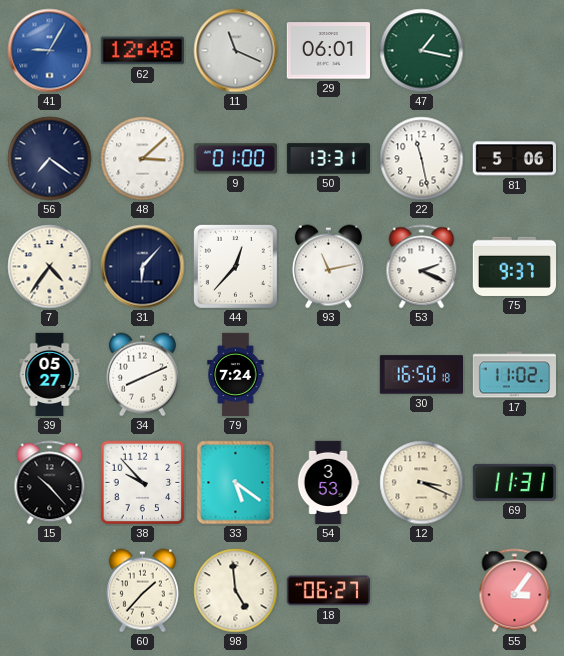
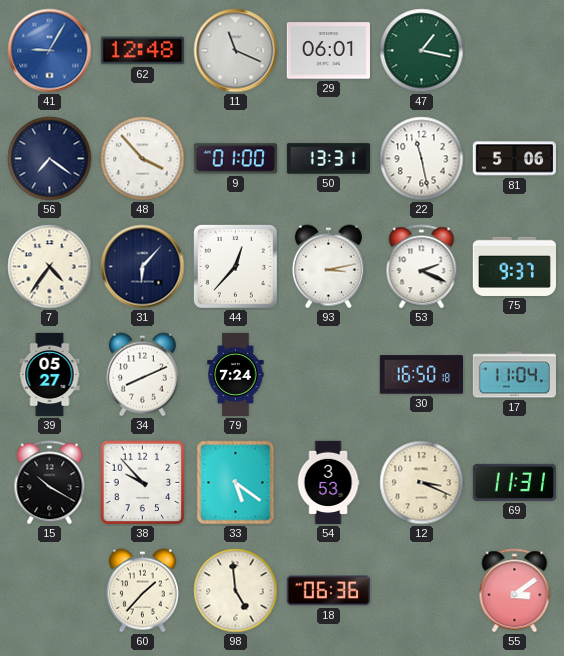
48: 3:08 -> 3:53 (143, 159)
93: 11:13 -> 3:13 (328, 267)
17: 11:02 -> 11:04 (514, 375)
15: 10:23 -> 10:20 (50, 483)
18: 06:27 -> 06:36 (328, 591)
55: 3:06 -> 3:09 (515, 591)
